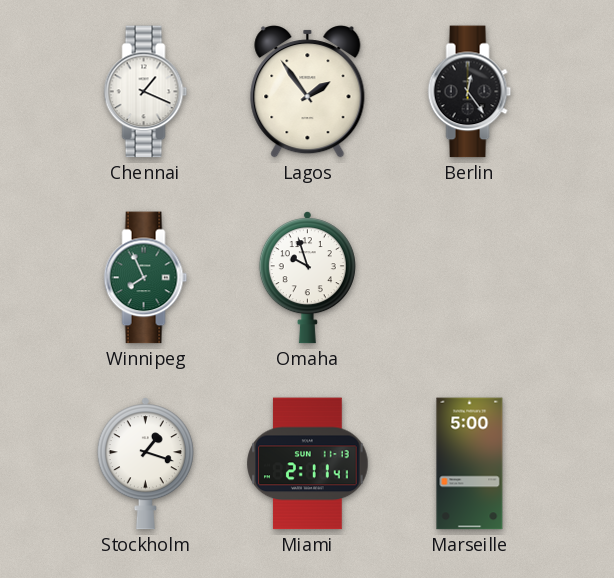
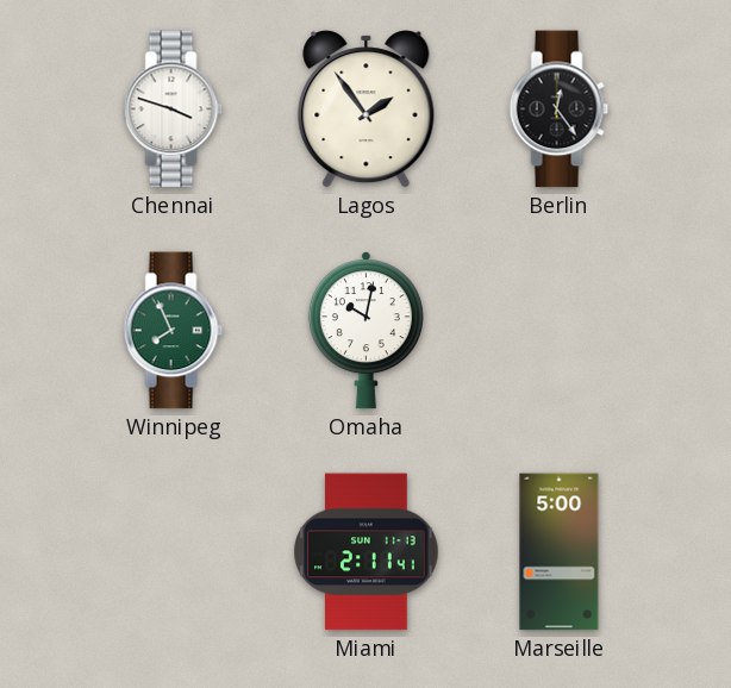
Chennai: 1:19 -> 3:48 (174, 110)
Omaha: 9:57 -> 10:02 (365, 331)
Stockholm: 1:18 -> none (145, 464)
